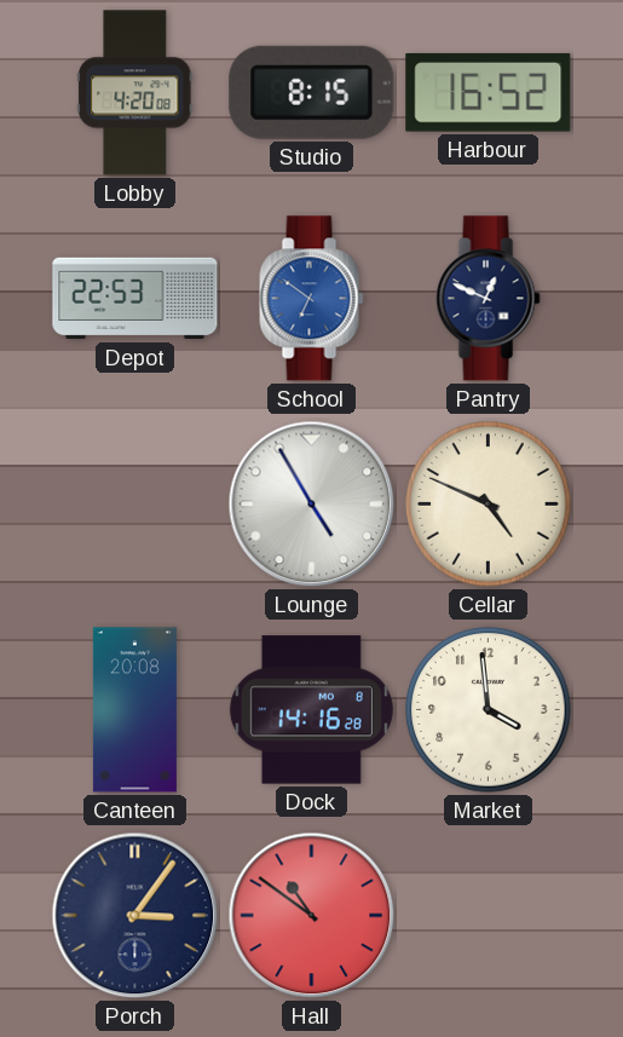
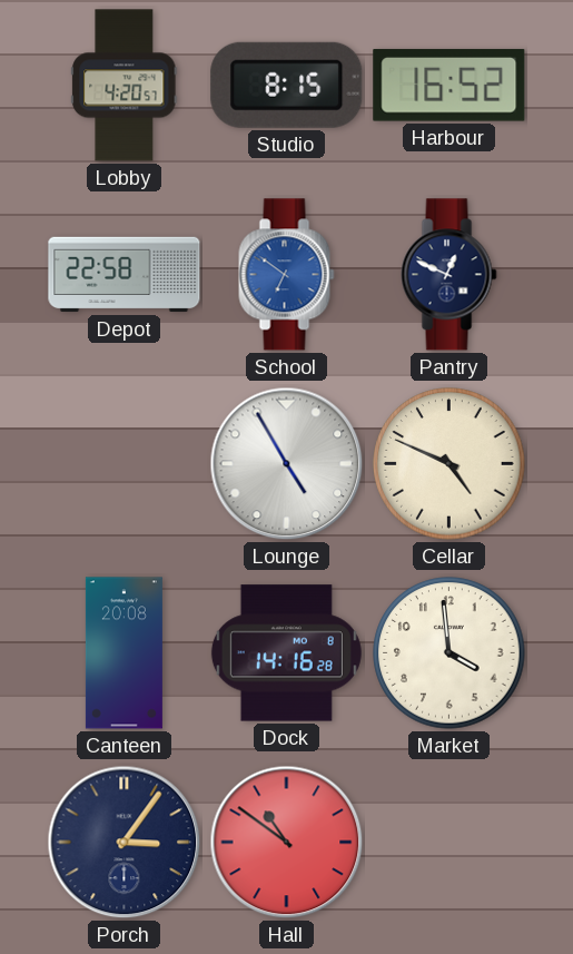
Lobby: 4:20:08 -> 4:20:57 (125, 86)
Depot: 22:53 -> 22:58 (125, 275)
